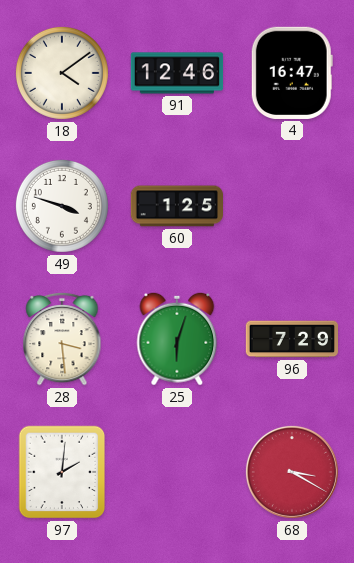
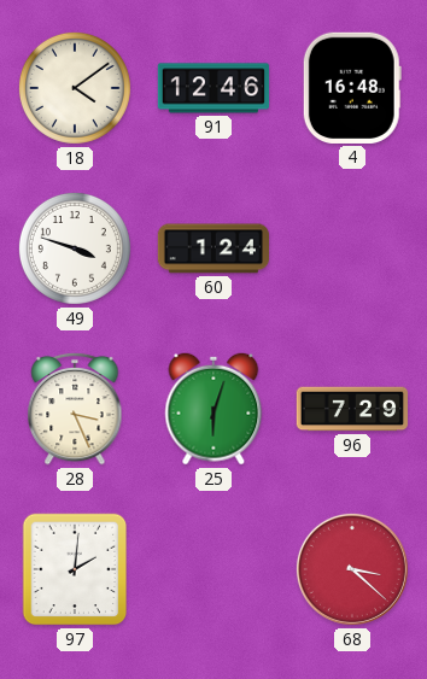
4: 16:47 -> 16:48 (352, 88)
60: 1:25 -> 1:24 (212, 248)
28: 3:29 -> 3:26 (75, 409)
68: 3:20 -> 3:22 (352, 569)
